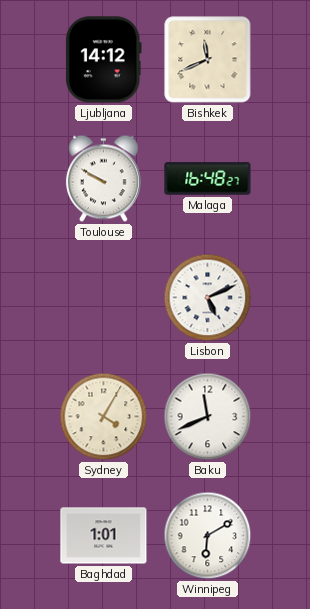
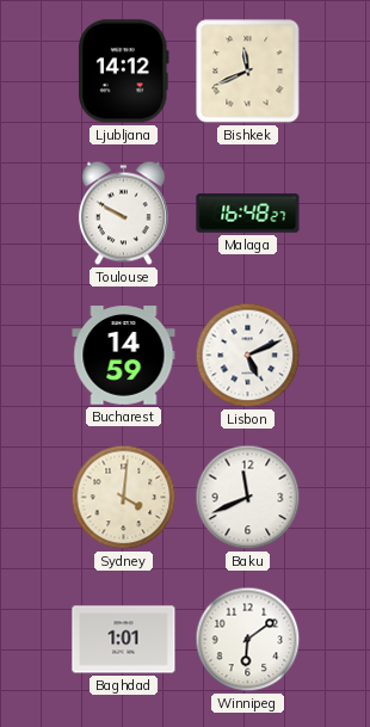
Bucharest: none -> 14:59 (124, 356)
Sydney: 4:05 -> 4:01 (124, 498)
Winnipeg: 6:10 -> 6:09 (248, 640)
